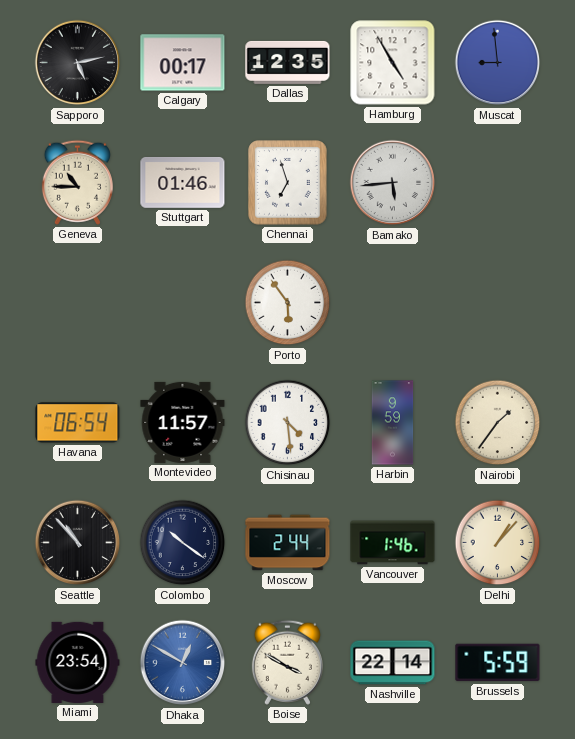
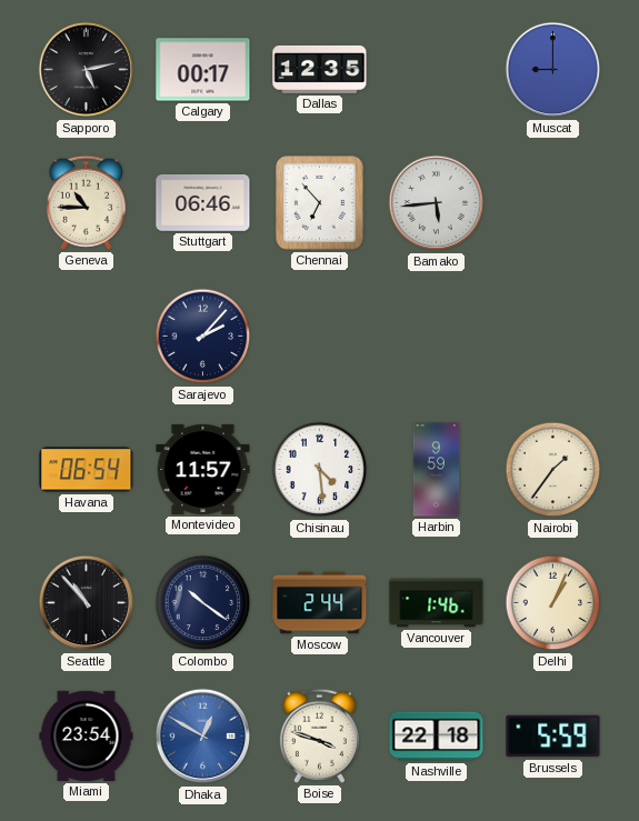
Hamburg: 4:55 -> none (393, 63)
Muscat: 8:59 -> 9:00 (553, 70)
Stuttgart: 01:46 -> 06:46 (203, 203)
Chennai: 6:57 -> 6:53 (320, 203)
Sarajevo: none -> 2:07 (203, 337)
Porto: 5:54 -> none (288, 303)
Delhi: 1:07 -> 1:04 (553, 603)
Boise: 3:50 -> 3:48 (319, 735)
Nashville: 22:14 -> 22:18 (437, 737)
